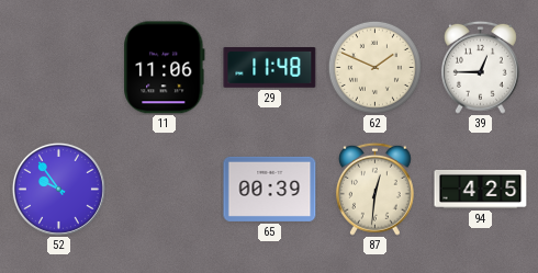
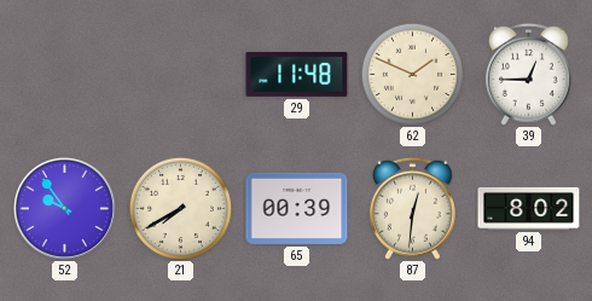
11: 11:06 -> none (165, 68)
21: none -> 7:40 (180, 208)
94: 4:25 -> 8:02 (529, 208)
